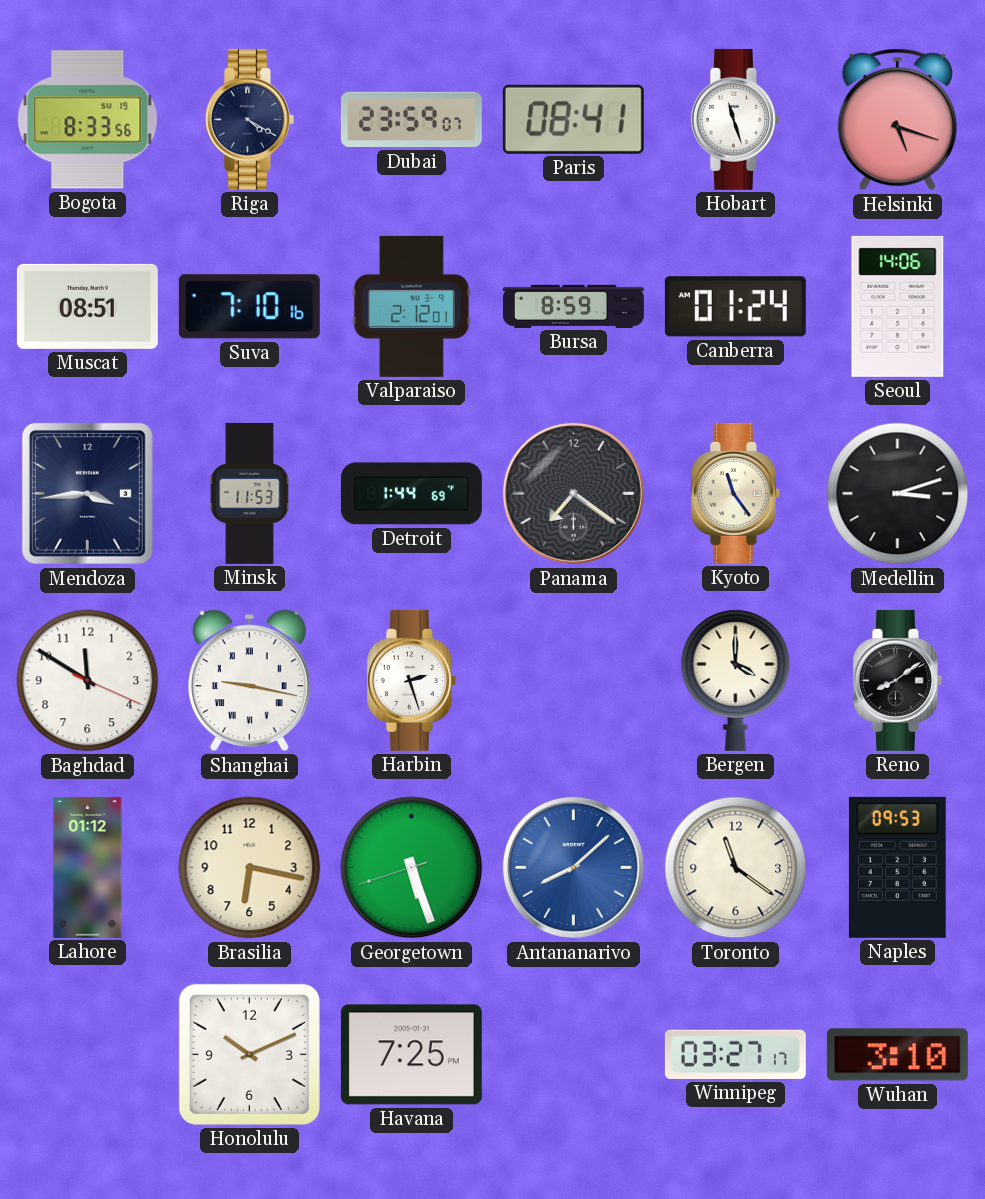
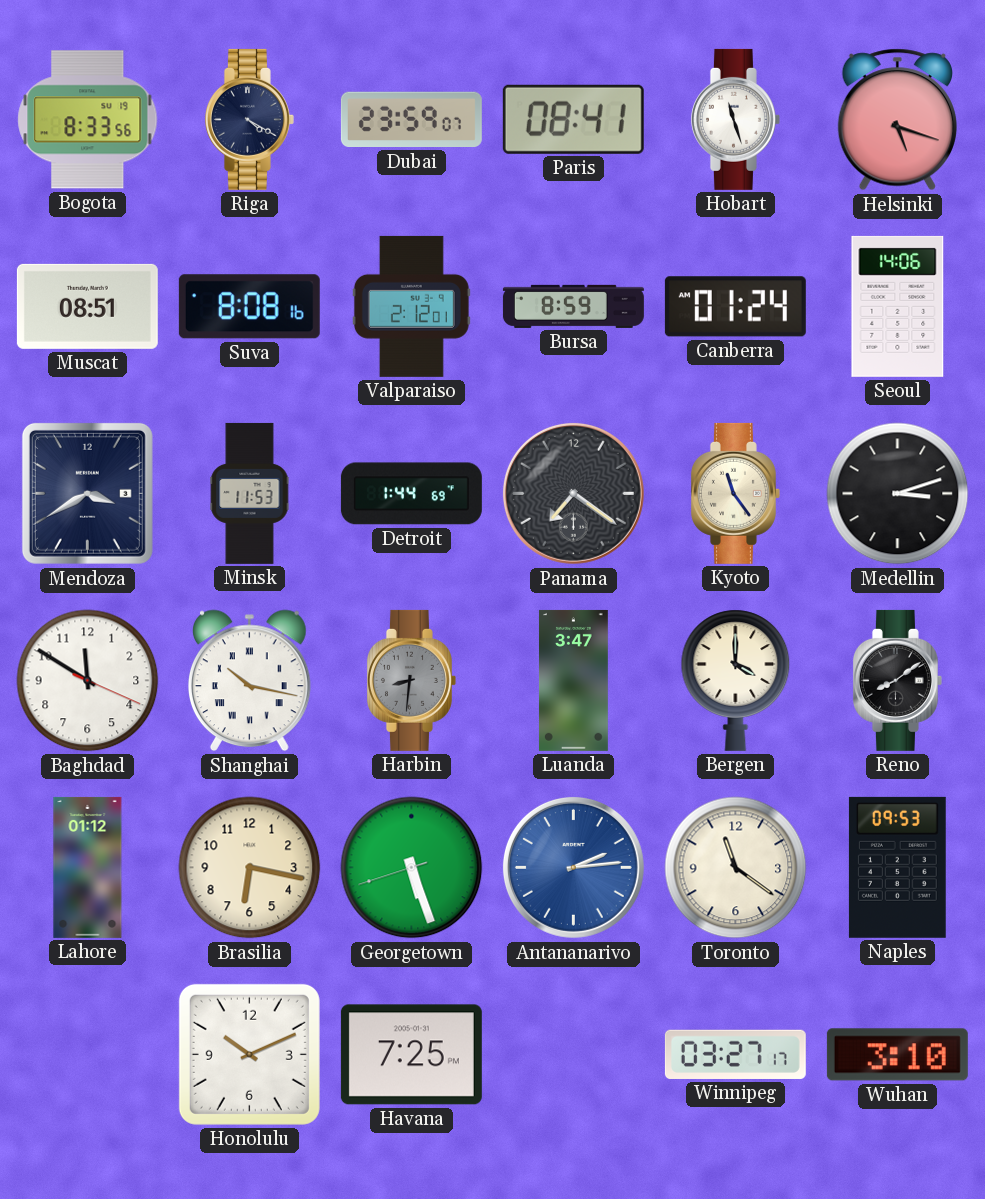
Suva: 7:10 -> 8:08 (249, 307)
Mendoza: 3:44 -> 3:40 (87, 493)
Shanghai: 9:17 -> 10:17 (250, 681)
Harbin: 2:27 -> 8:31 (411, 680)
Harbin dial: white -> grey (411, 680)
Luanda: none -> 3:47 (573, 680)
Antananarivo: 8:08 -> 2:14 (573, 867)
